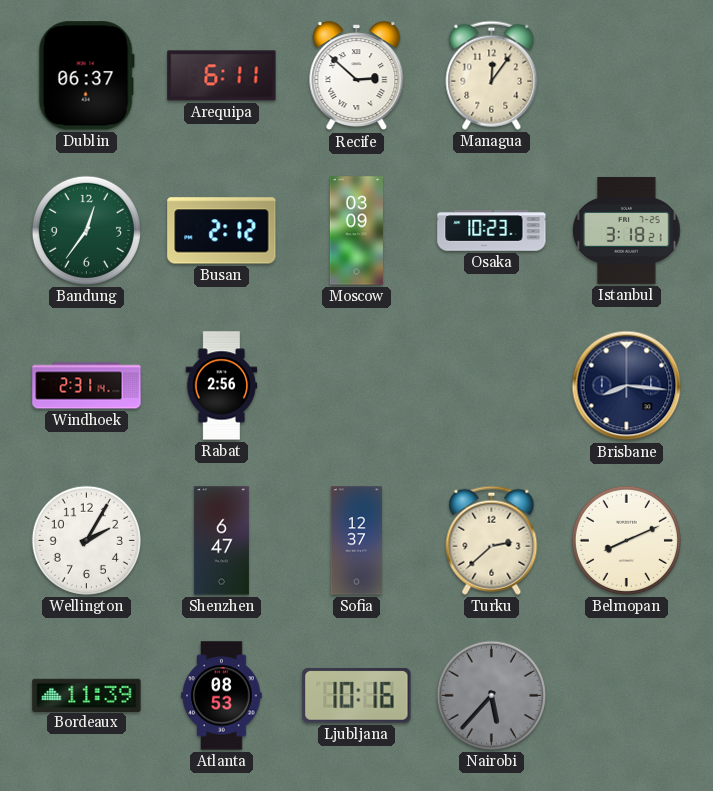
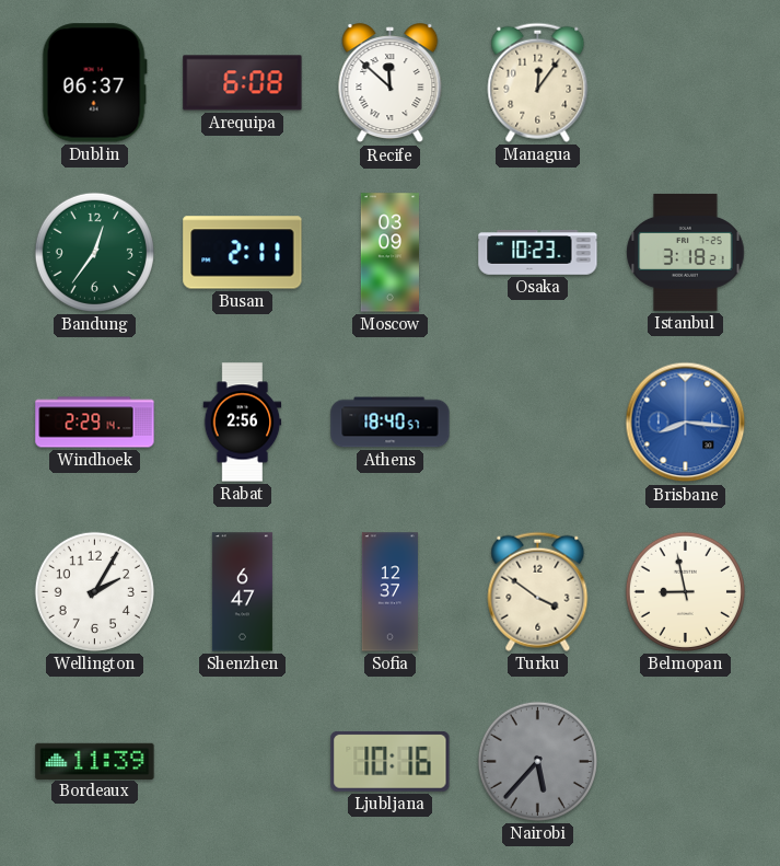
Arequipa: 6:11 -> 6:08 (243, 83)
Recife: 2:52 -> 11:52 (391, 83)
Busan: 2:12 -> 2:11 (243, 253)
Windhoek: 2:31 -> 2:29 (95, 423)
Athens: none -> 18:40 (391, 423)
Brisbane dial: navy -> blue (686, 423)
Turku: 2:38 -> 3:51 (538, 591)
Belmopan: 8:11 -> 8:58 (685, 591)
Atlanta: 08:53 -> none (222, 696)
